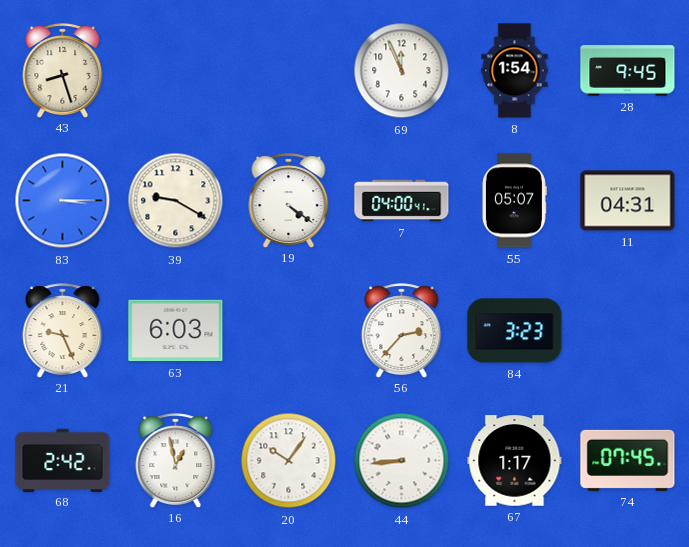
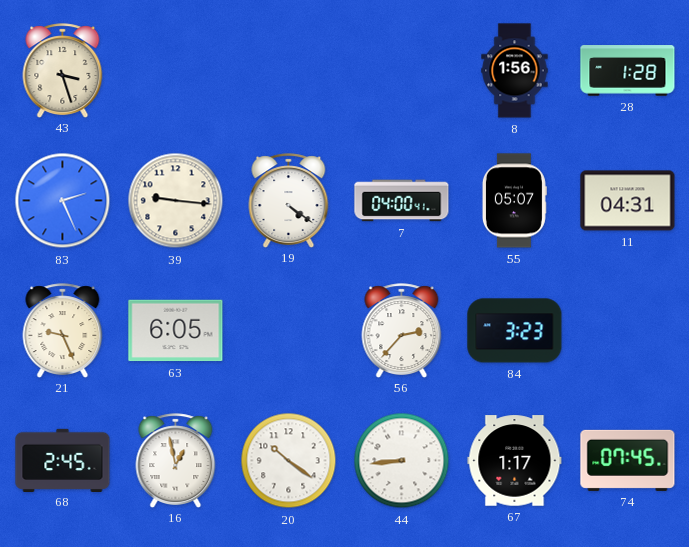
43: 8:27 -> 3:27 (63, 70)
69: 11:56 -> none (402, 71)
8: 1:54 -> 1:56 (515, 71)
28: 9:45 -> 1:28 (628, 71)
83: 3:15 -> 2:26 (63, 201)
39: 9:20 -> 9:16 (176, 201)
63: 6:03 -> 6:05 (176, 331)
68: 2:42 -> 2:45 (63, 460)
20: 10:06 -> 10:21 (289, 461)
